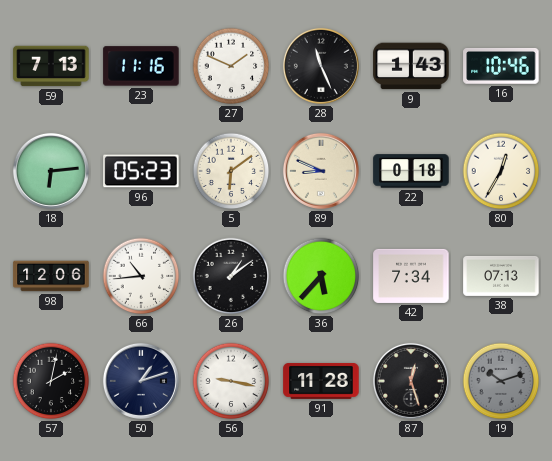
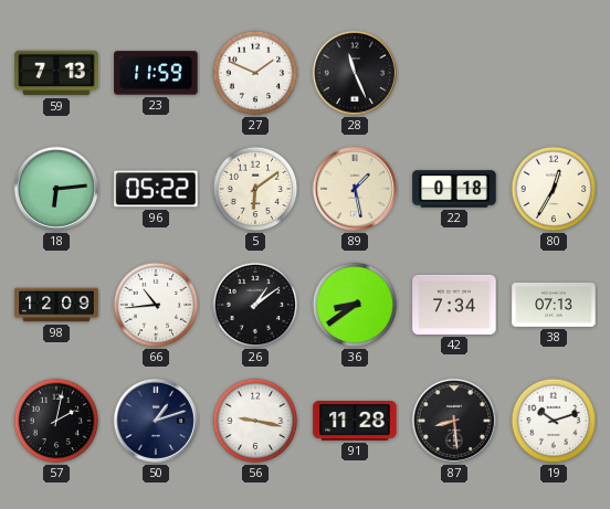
23: 11:16 -> 11:59 (156, 73)
9: 1:43 -> none (411, 66)
16: 10:46 -> none (501, 66)
96: 05:23 -> 05:22 (156, 189)
89: 8:49 -> 1:28 (355, 189)
98: 12:06 -> 12:09 (56, 305)
36: 5:37 -> 8:39 (355, 305)
87: 12:27 -> 8:29 (454, 421)
19 dial: grey -> white (554, 421)
